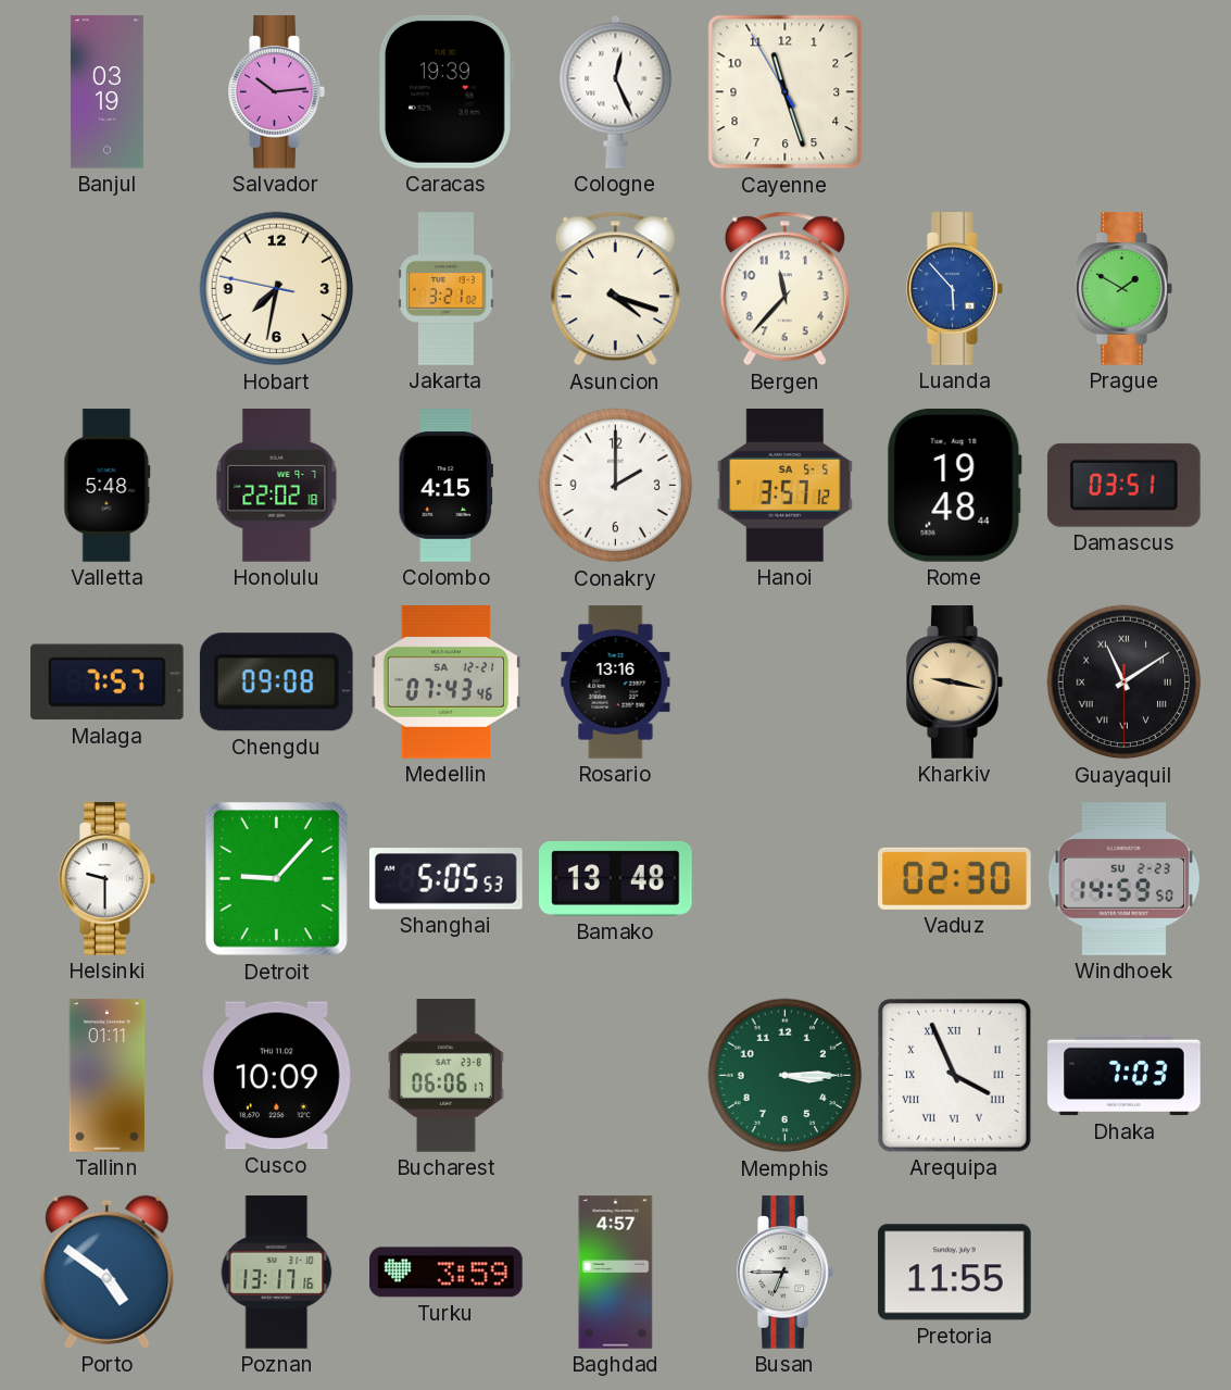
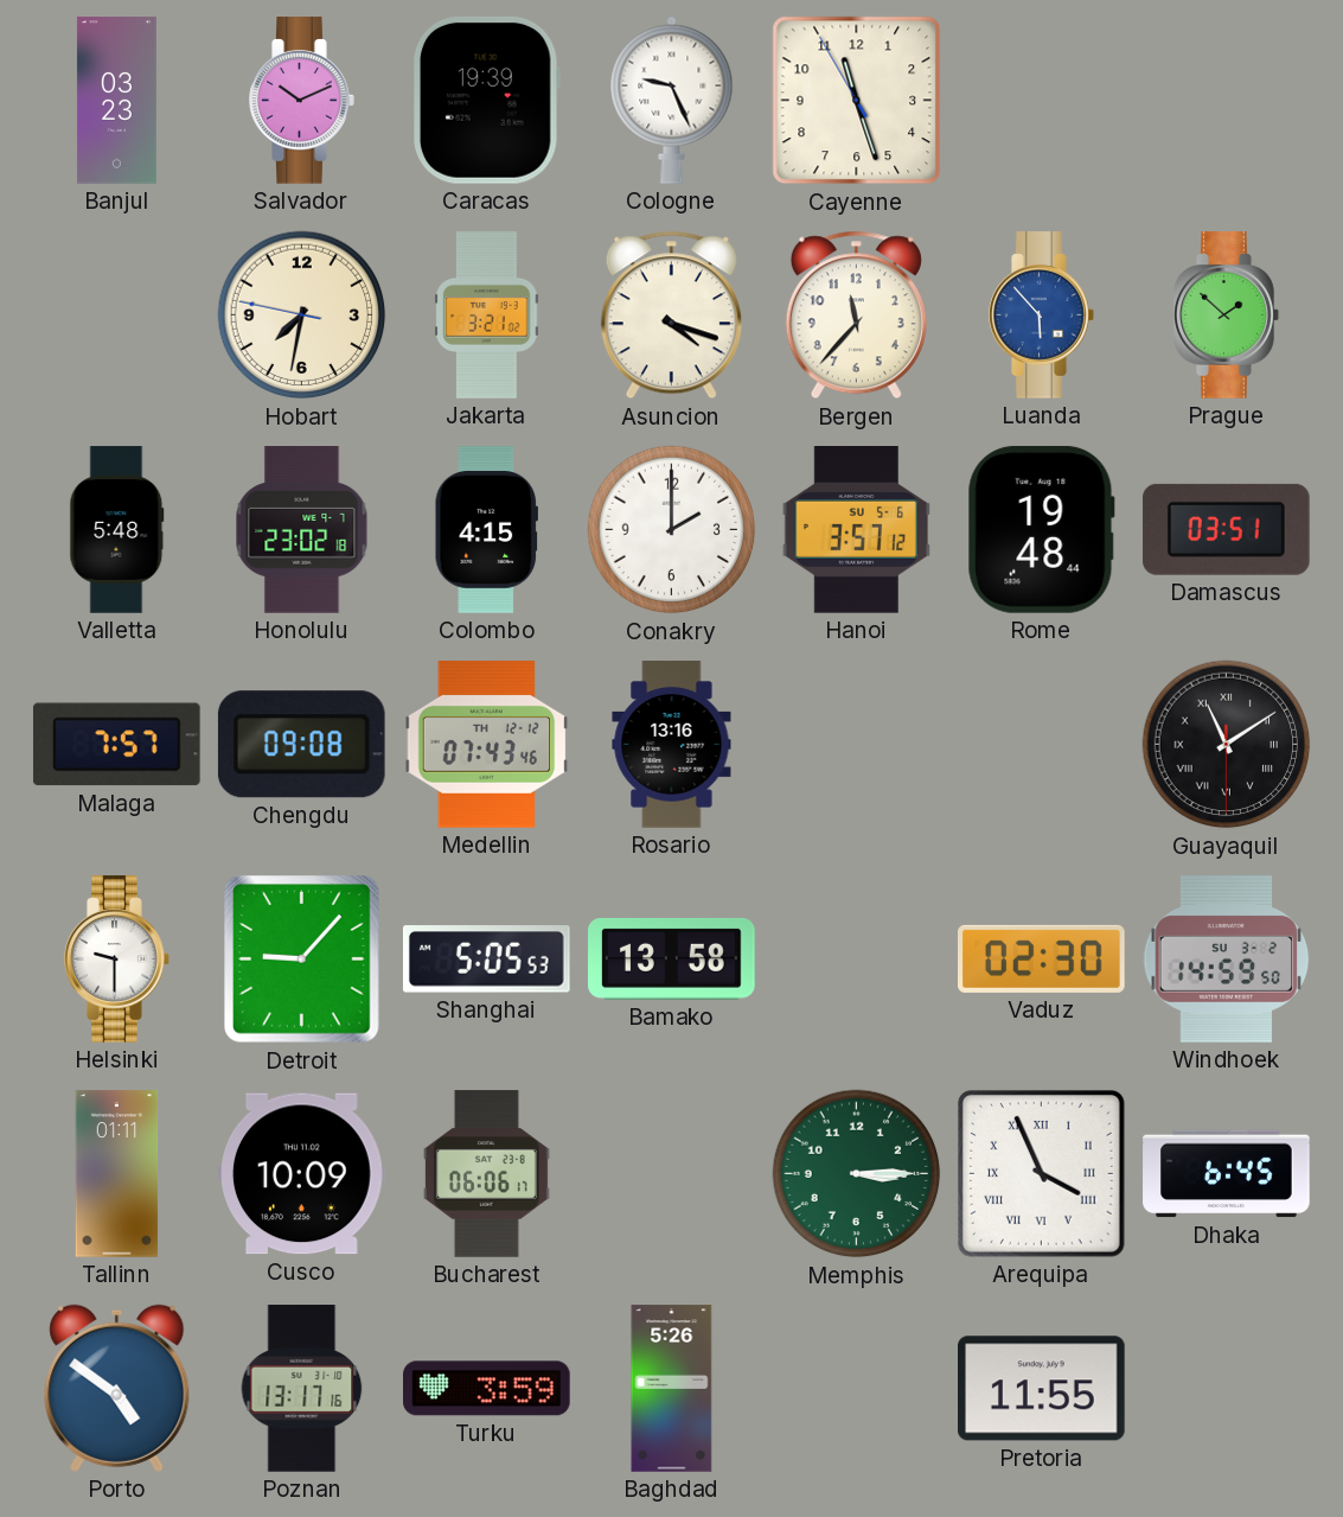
Banjul: 03:19 -> 03:23 (116, 101)
Salvador: 10:14 -> 10:11 (302, 101)
Cologne: 12:26 -> 9:26 (672, 100)
Prague: 1:50 -> 1:52 (1227, 315)
Honolulu: 22:02 -> 23:02 (302, 530)
Hanoi date: SA 5-5 -> SU 5-6 (856, 530)
Medellin date: SA 12-21 -> TH 12-12 (487, 745)
Kharkiv: 9:17 -> none (955, 683)
Bamako: 13:48 -> 13:58 (672, 958)
Windhoek date: SU 2-23 -> SU 3-2 (1227, 960)
Dhaka: 7:03 -> 6:45 (1227, 1174)
Baghdad: 4:57 -> 5:26 (672, 1389)
Busan: 6:45 -> none (786, 1273)
